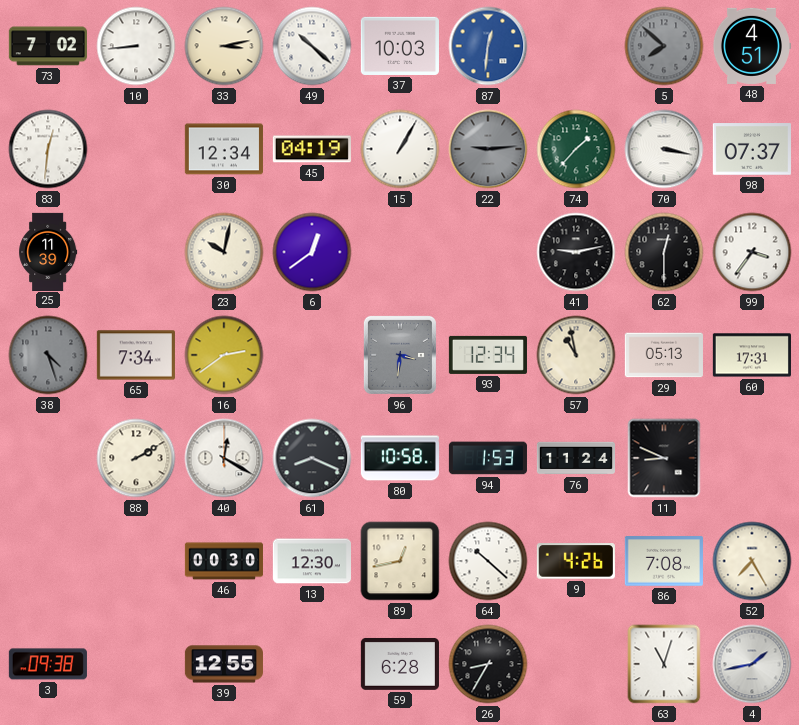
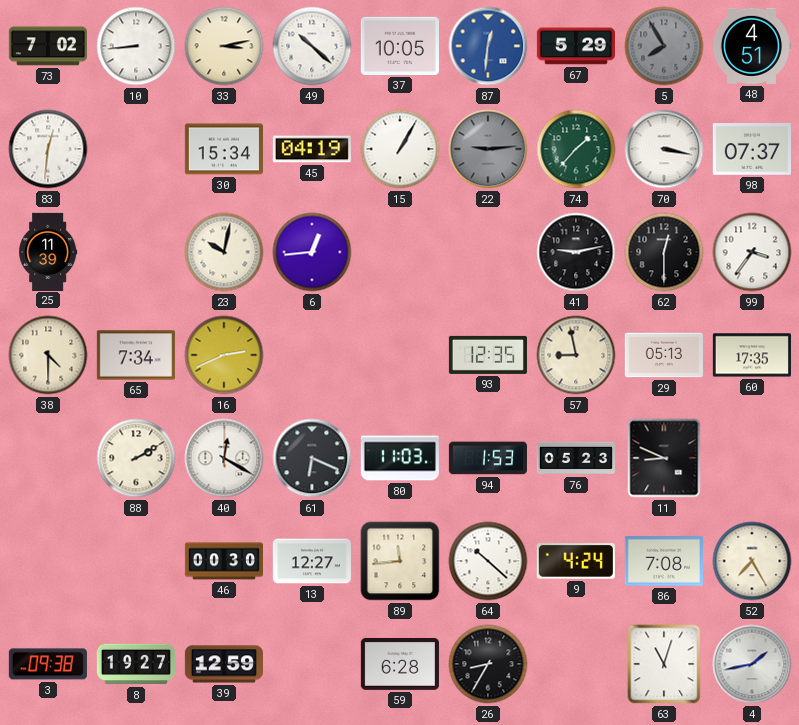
37: 10:03 -> 10:05 (400, 46)
67: none -> 5:29 (576, 46)
5: 7:52 -> 7:55 (664, 46)
30: 12:34 -> 15:34 (224, 149)
6: 12:39 -> 12:44 (312, 252)
38: 4:27 -> 4:30 (48, 355)
38 dial: grey -> cream (48, 355)
16: 2:39 -> 2:41 (224, 355)
96: 3:31 -> none (400, 355)
93: 12:34 -> 12:35 (488, 355)
57: 10:58 -> 8:58 (576, 355)
60: 17:31 -> 17:35 (752, 355)
61: 8:19 -> 6:19 (312, 458)
80: 10:58 -> 11:03 (400, 458)
76: 11:24 -> 05:23 (575, 458)
13: 12:30 -> 12:27 (312, 561)
89: 12:43 -> 11:44 (400, 561)
9: 4:26 -> 4:24 (576, 561)
8: none -> 19:27 (136, 664)
39: 12:55 -> 12:59 (224, 664)
